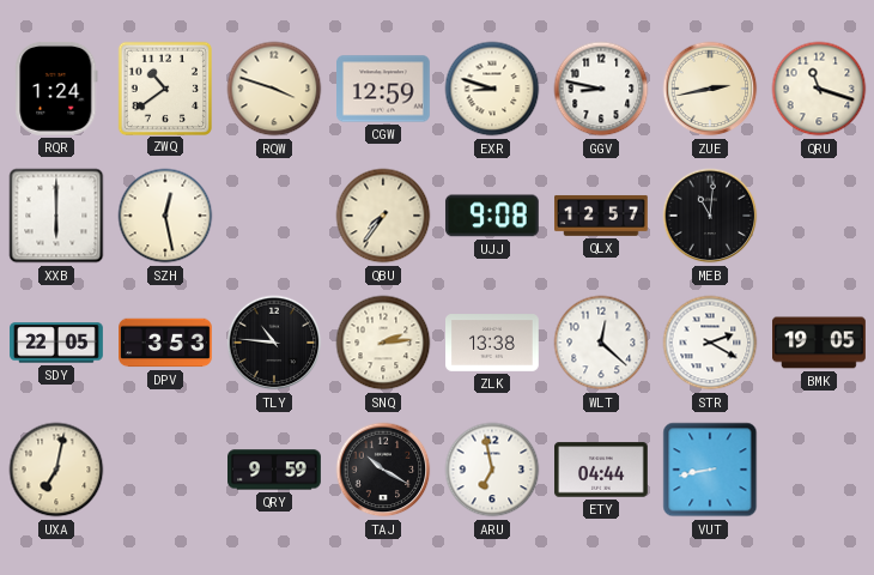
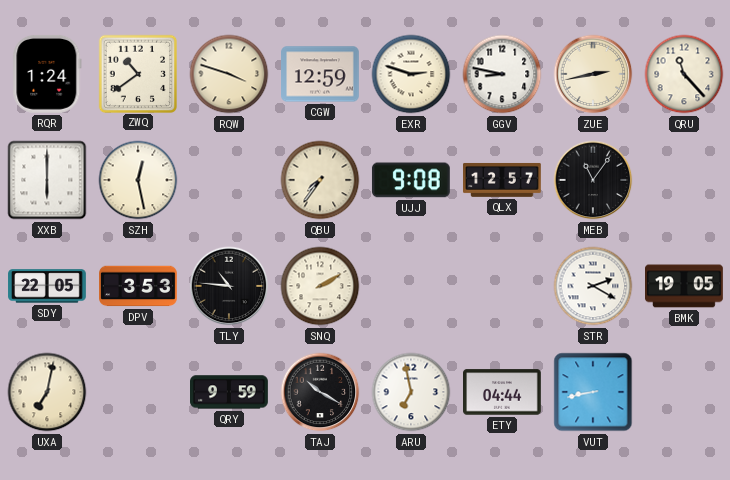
EXR: 8:48 -> 2:48 (411, 74)
QRU: 11:18 -> 11:23 (684, 74)
MEB: 11:01 -> 11:06 (593, 180)
SNQ: 2:14 -> 2:10 (320, 286)
ZLK: 13:38 -> none (493, 343)
WLT: 12:22 -> none (601, 343)
